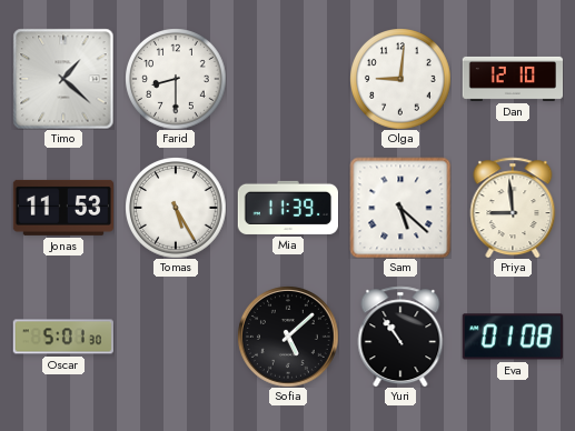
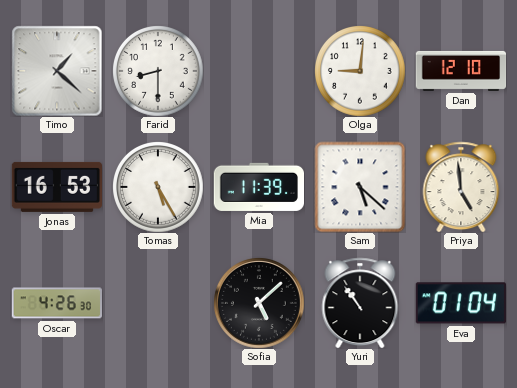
Jonas: 11:53 -> 16:53 (56, 187)
Priya: 8:59 -> 4:59 (461, 187)
Oscar: 5:01 -> 4:26 (56, 303)
Eva: 01:08 -> 01:04 (461, 303)
